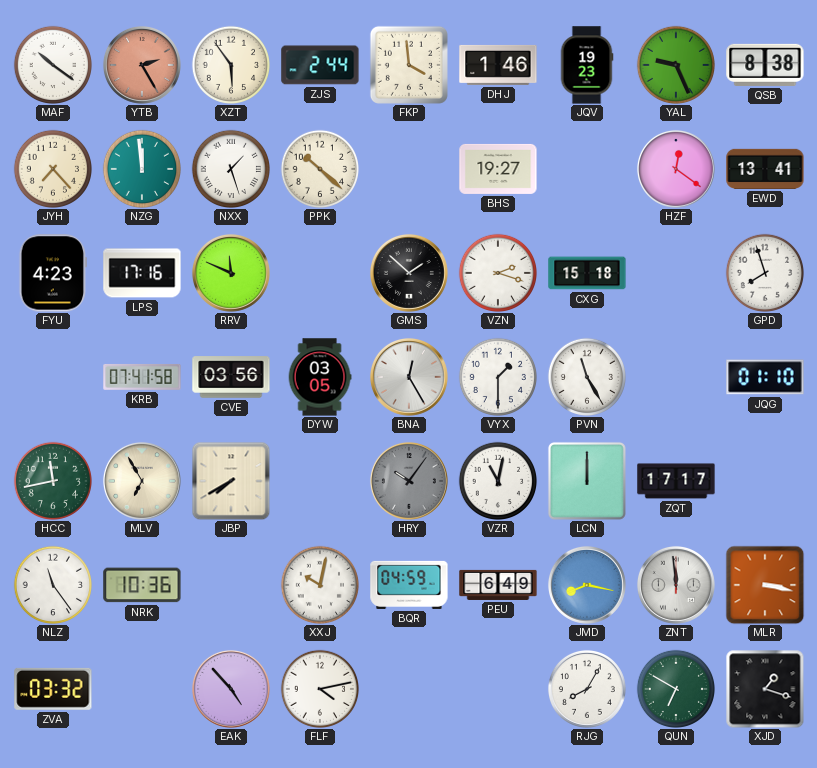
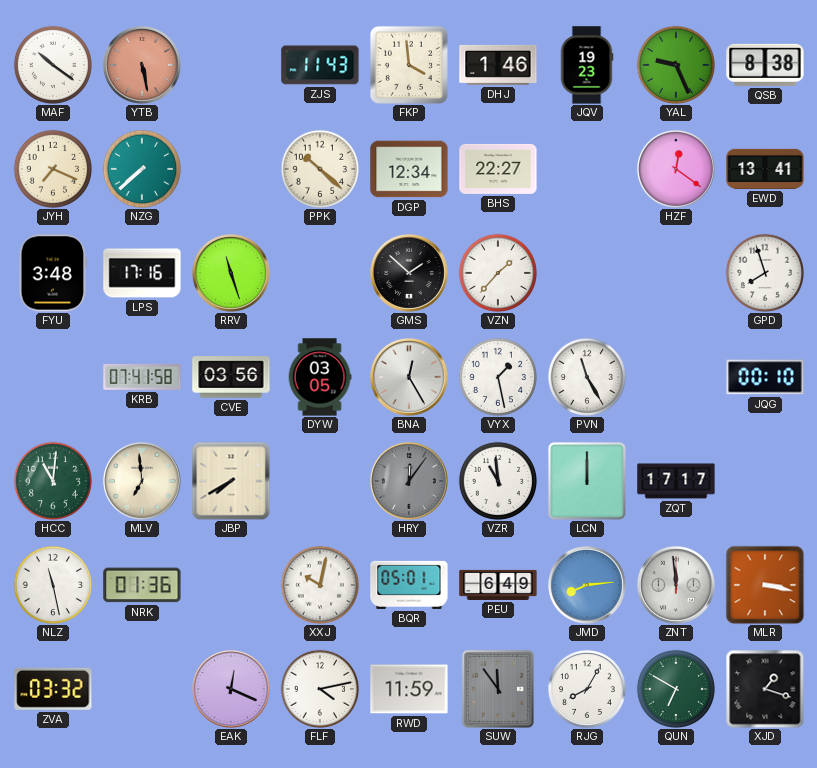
YTB: 2:25 -> 5:28 (142, 65)
XZT: 5:54 -> none (230, 64)
ZJS: 2:44 -> 11:43 (320, 65)
JYH: 7:23 -> 7:19 (52, 168)
NZG: 11:59 -> 7:38 (141, 168)
NXX: 1:27 -> none (230, 168)
DGP: none -> 12:34 (409, 169)
BHS: 19:27 -> 22:27 (498, 169)
FYU: 4:23 -> 3:48 (53, 273)
RRV: 11:49 -> 11:27 (231, 273)
VZN: 2:18 -> 1:37 (497, 272)
CXG: 15:18 -> none (587, 273)
VYX: 1:30 -> 1:28 (497, 376)
JQG: 01:10 -> 00:10 (765, 377)
HCC: 11:43 -> 11:01 (52, 480)
MLV: 6:55 -> 6:59 (142, 481)
HRY: 10:06 -> 12:06 (409, 481)
VZR: 11:02 -> 10:59 (497, 480)
NLZ: 11:24 -> 11:28 (52, 584)
NRK: 10:36 -> 01:36 (142, 585)
BQR: 04:59 -> 05:01 (409, 585)
JMD: 8:17 -> 8:14 (587, 585)
EAK: 4:53 -> 12:19 (231, 689)
RWD: none -> 11:59 (409, 689)
SUW: none -> 11:54 (498, 689)
